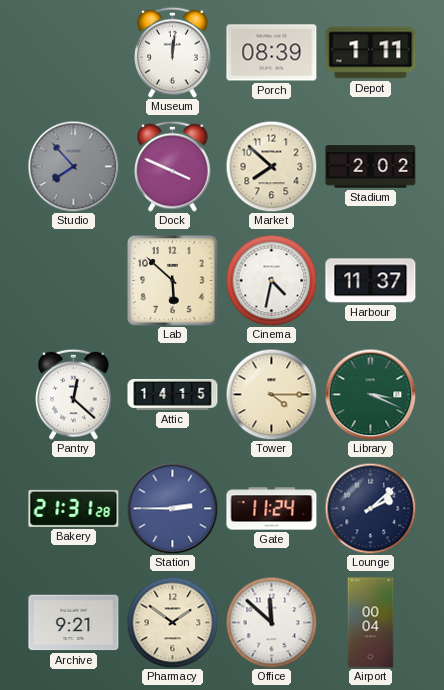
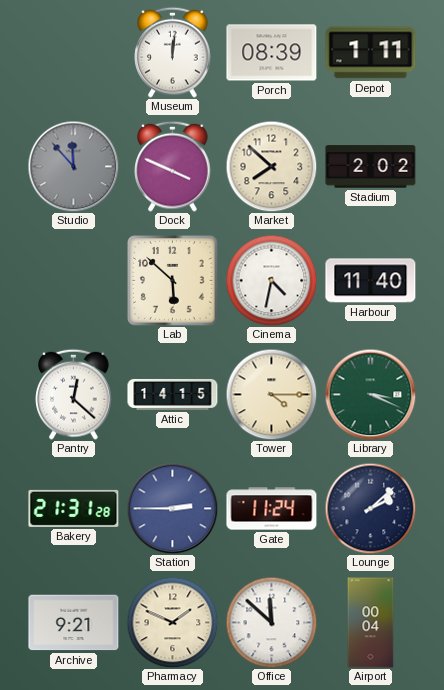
Studio: 7:53 -> 11:53 (73, 166)
Harbour: 11:37 -> 11:40 (371, 281)
Pharmacy: 1:51 -> 1:49 (172, 622)
